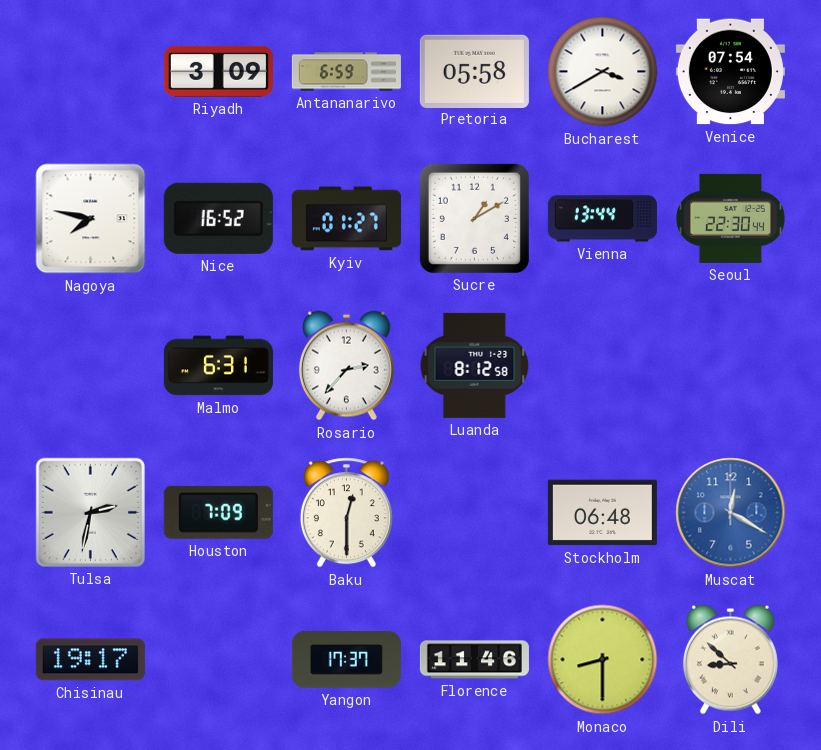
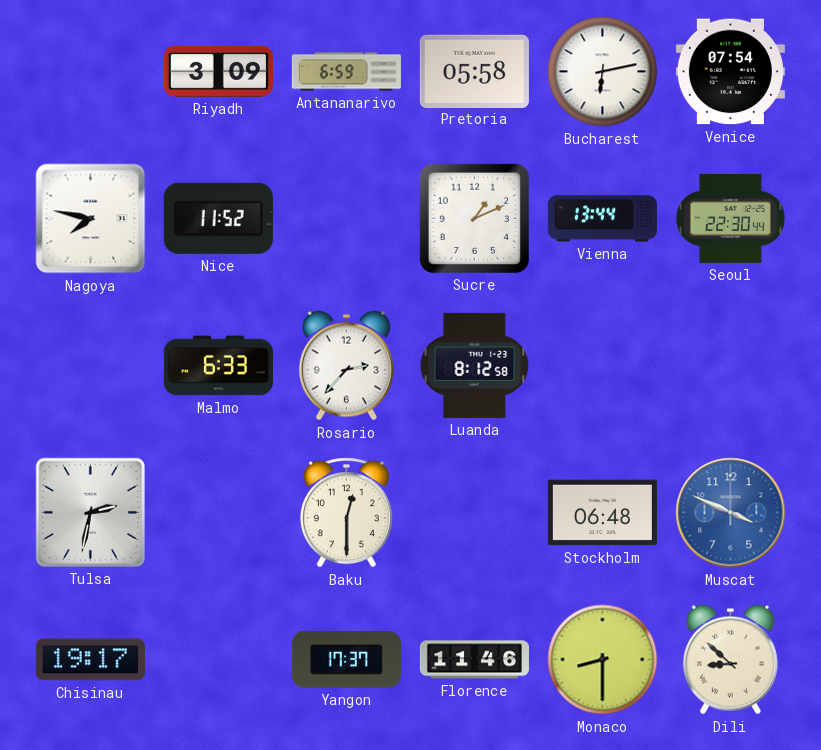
Bucharest: 3:40 -> 6:13 (603, 72)
Nice: 16:52 -> 11:52 (218, 218)
Kyiv: 01:27 -> none (346, 219)
Sucre: 1:10 -> 1:11 (474, 218)
Malmo: 6:31 -> 6:33 (218, 366)
Houston: 7:09 -> none (218, 512)
Muscat: 12:20 -> 3:49 (731, 513)
